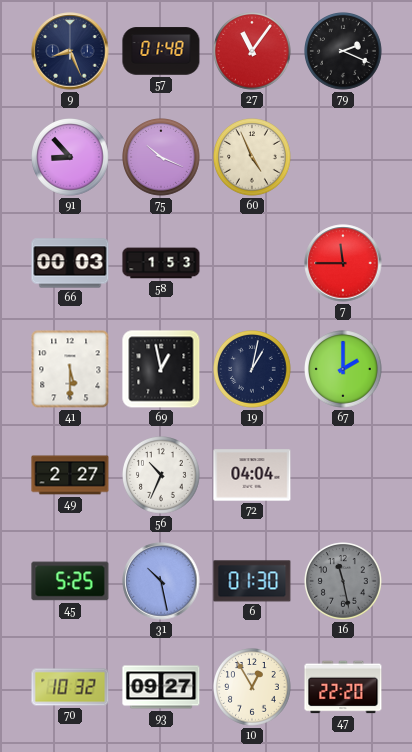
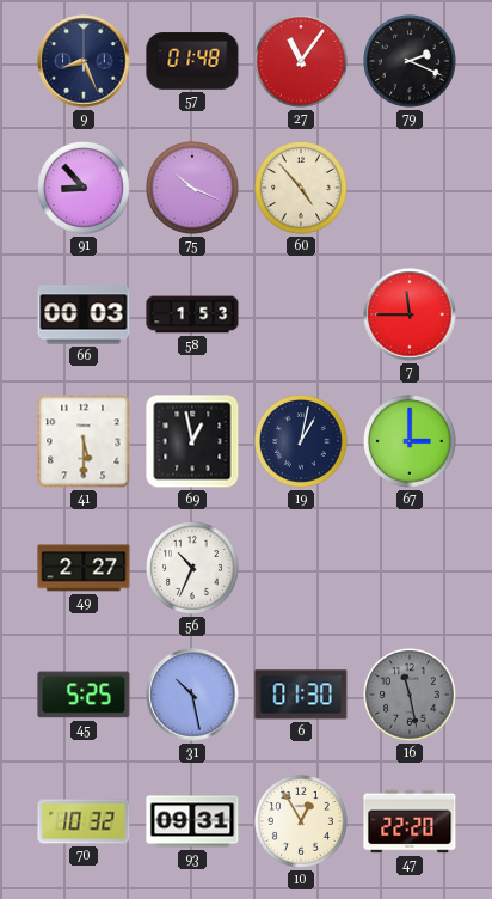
60: 4:56 -> 4:53 (302, 189)
67: 2:00 -> 3:00 (411, 442)
72: 04:04 -> none (252, 475)
93: 09:27 -> 09:31 (192, 821)
